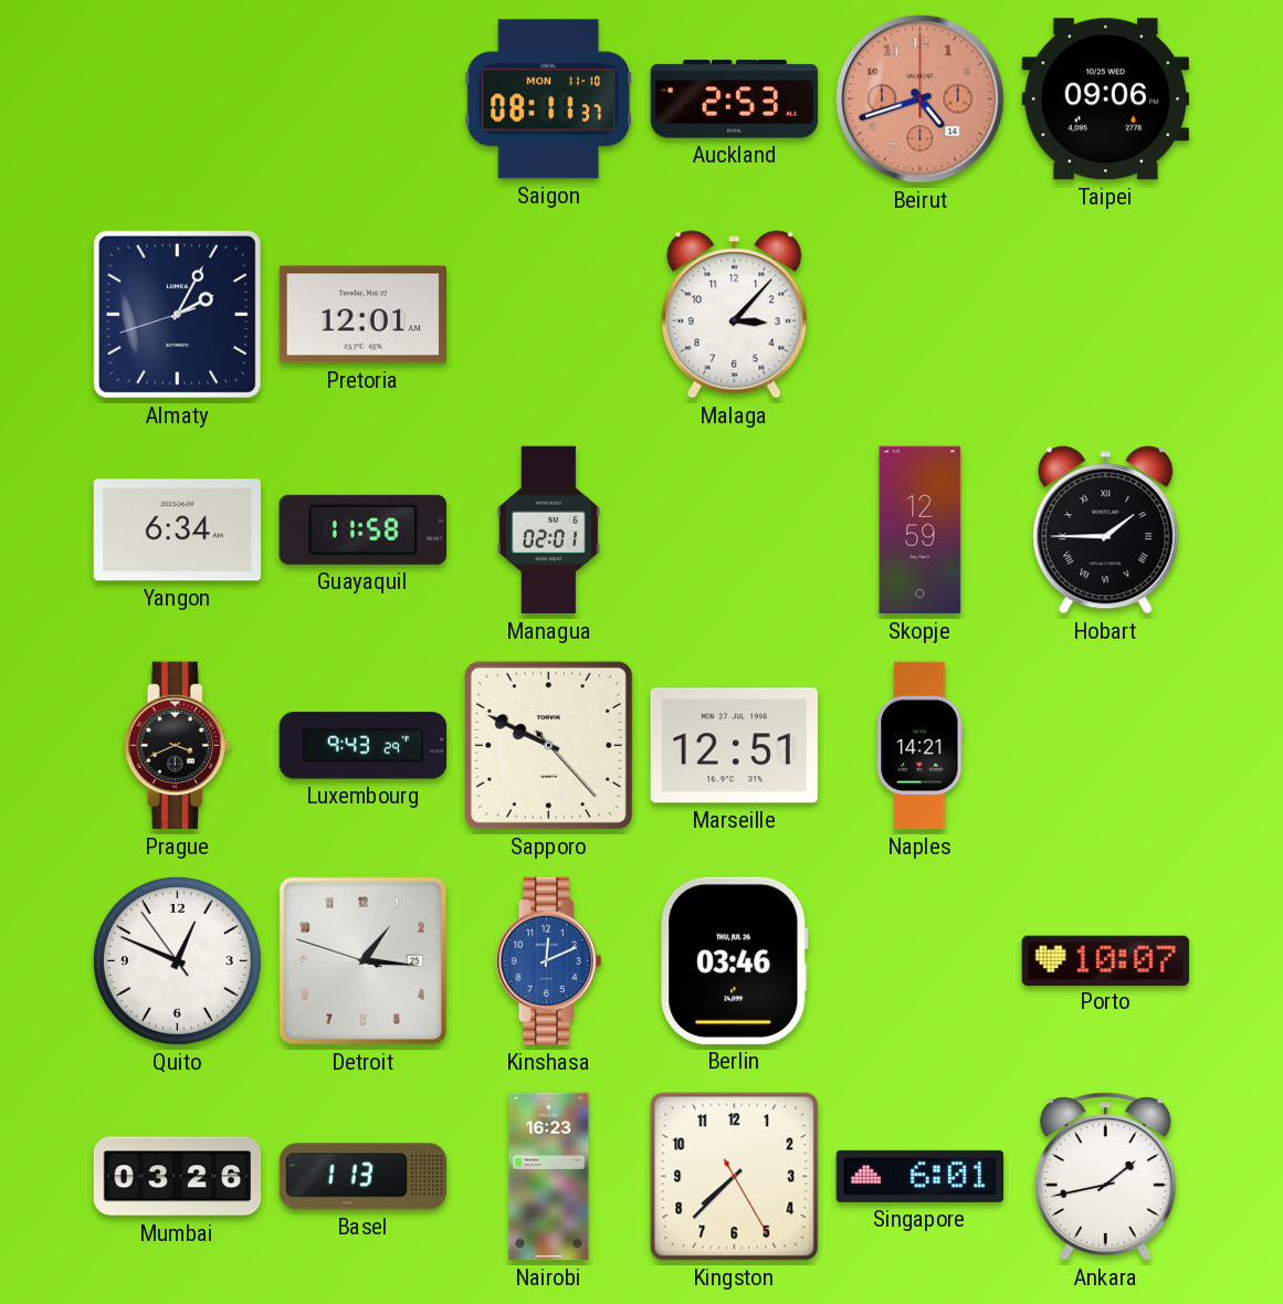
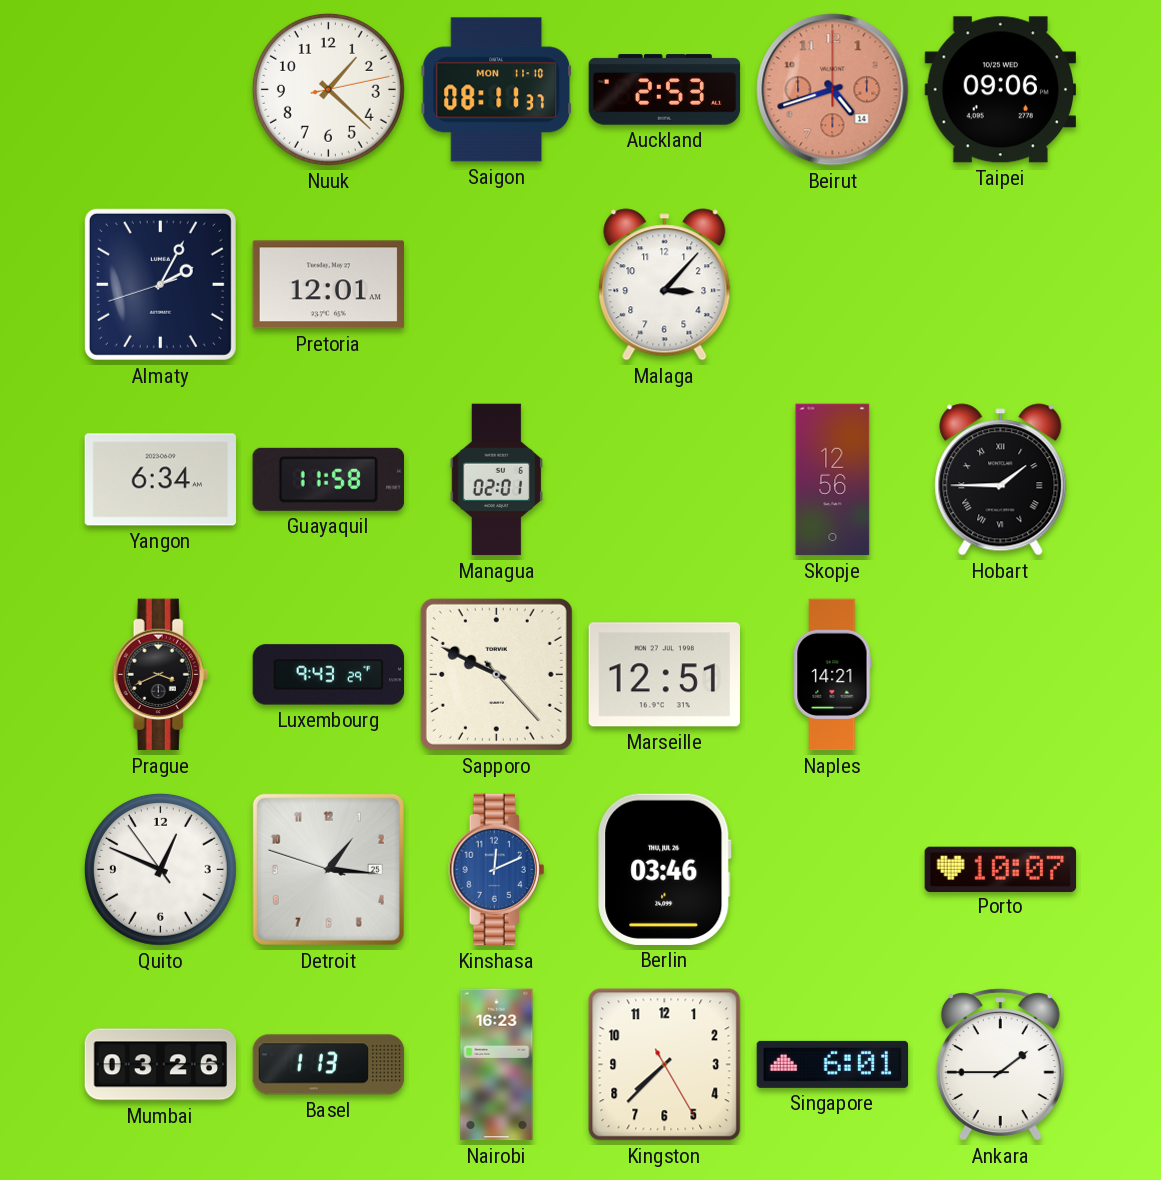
Nuuk: none -> 1:22 (328, 89)
Skopje: 12:59 -> 12:56 (833, 480)
Ankara: 1:43 -> 1:45 (1000, 1065)
